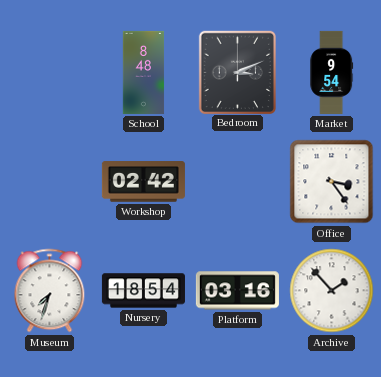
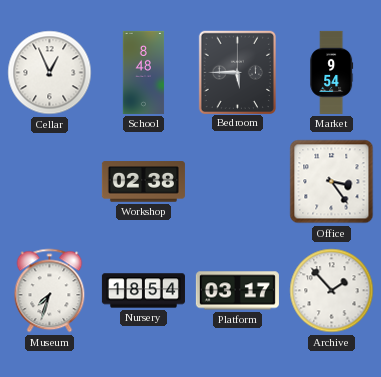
Cellar: none -> 12:56 (50, 73)
Bedroom: 3:11 -> 5:45 (237, 72)
Workshop: 02:42 -> 02:38 (143, 182)
Platform: 03:16 -> 03:17 (237, 291)
